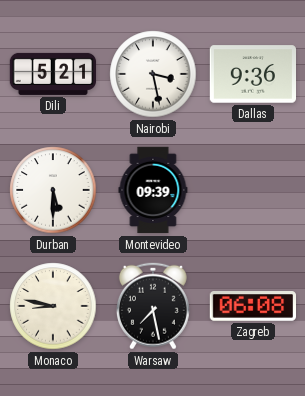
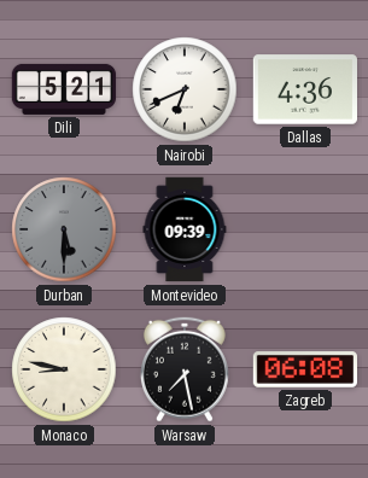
Nairobi: 3:28 -> 6:41 (185, 89)
Dallas: 9:36 -> 4:36 (305, 89)
Durban dial: white -> grey (64, 229)
